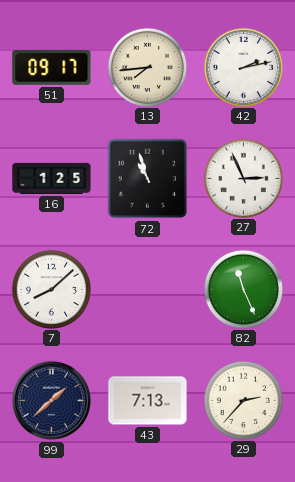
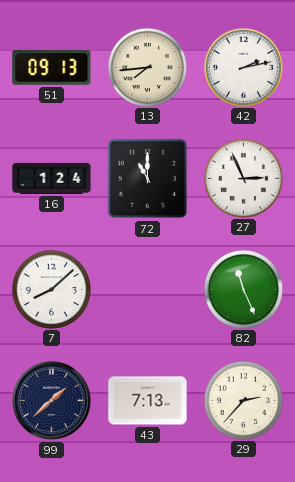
51: 09:17 -> 09:13 (52, 68)
16: 1:25 -> 1:24 (52, 178)
72: 10:57 -> 11:00 (148, 179)
